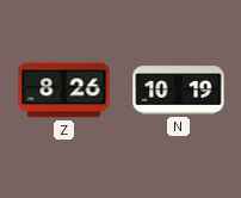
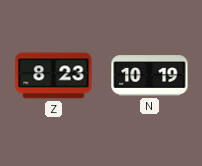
Z: 8:26 -> 8:23 (54, 76)
